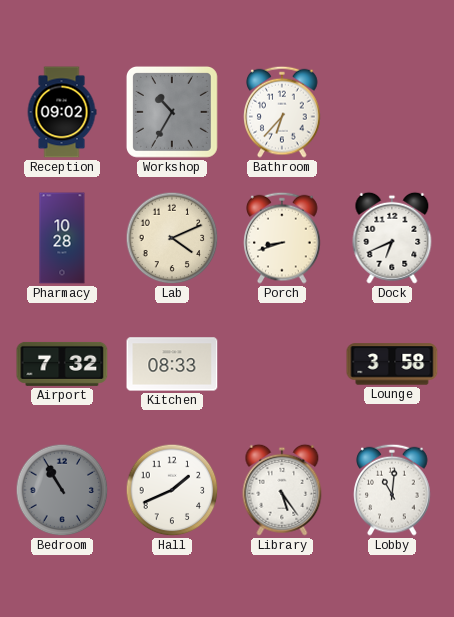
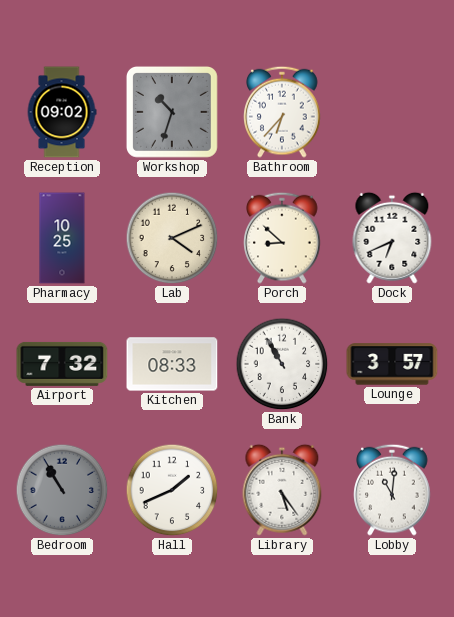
Workshop: 10:35 -> 10:33 (172, 112)
Pharmacy: 10:28 -> 10:25 (62, 238)
Porch: 8:42 -> 8:52 (282, 238)
Bank: none -> 10:55 (282, 364)
Lounge: 3:58 -> 3:57 (392, 364)
